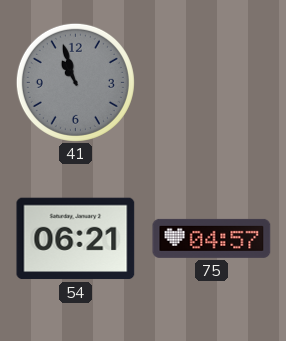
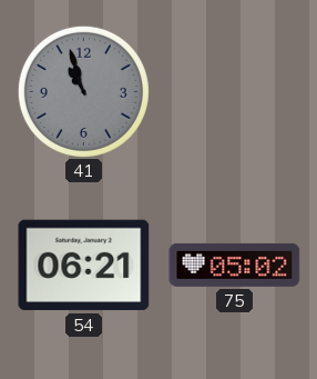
75: 04:57 -> 05:02 (235, 265)
